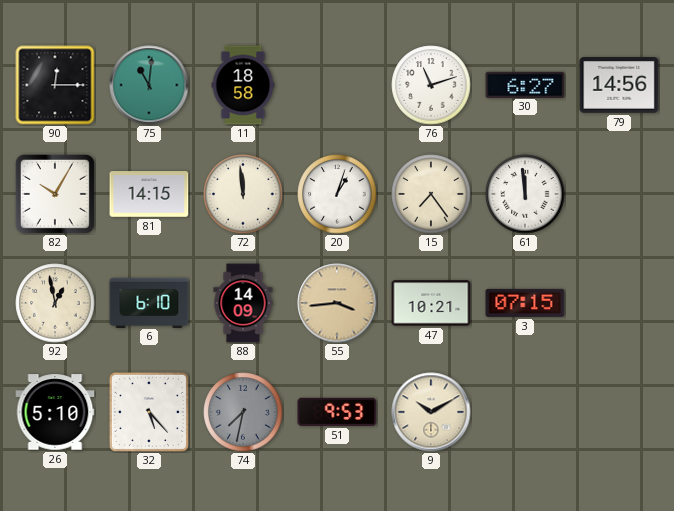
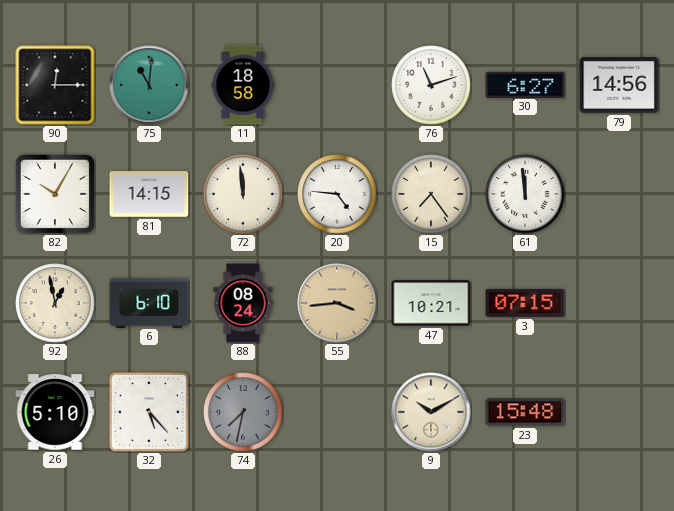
20: 1:03 -> 4:46 (337, 194)
88: 14:09 -> 08:24 (243, 303)
51: 9:53 -> none (337, 412)
23: none -> 15:48 (525, 412)
